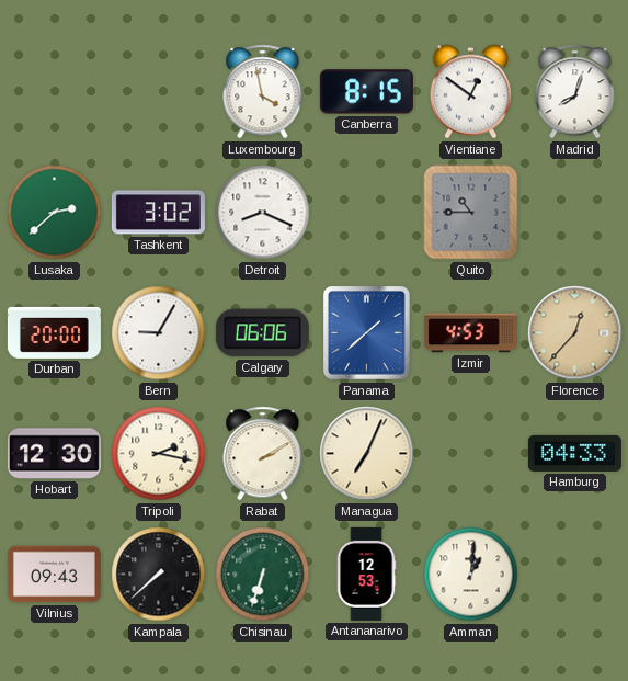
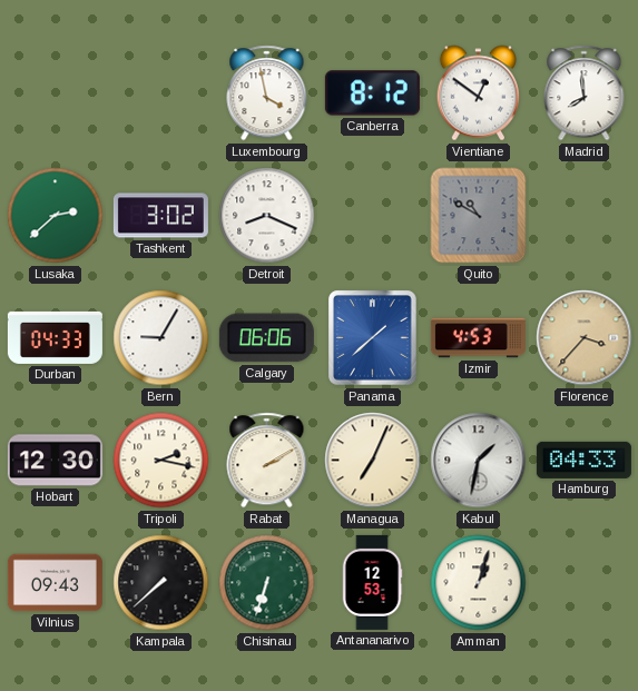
Canberra: 8:15 -> 8:12 (372, 93)
Madrid: 8:03 -> 7:59 (585, 93)
Quito: 10:45 -> 10:50 (479, 216)
Durban: 20:00 -> 04:33 (55, 337)
Florence: 12:37 -> 3:37 (585, 338)
Kabul: none -> 1:32 (479, 461)
Amman: 1:01 -> 1:03 (479, 583)
